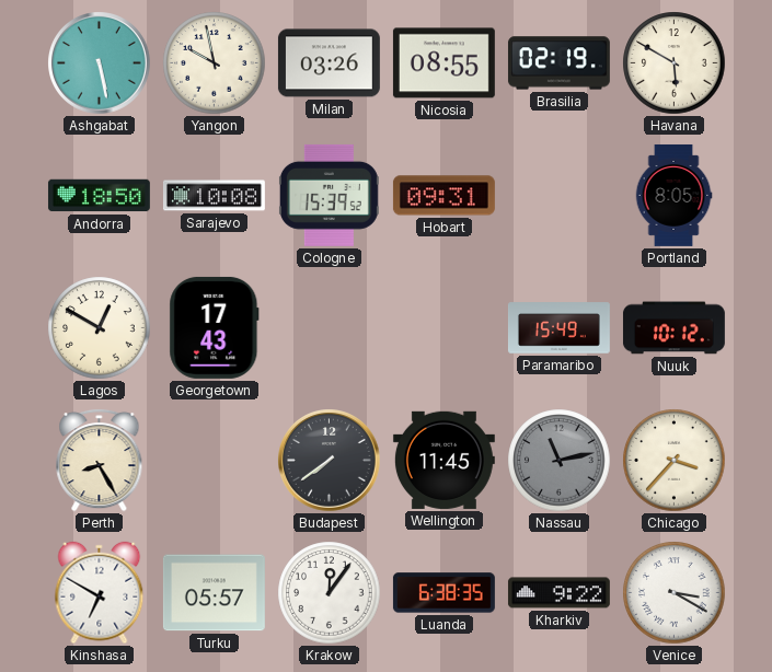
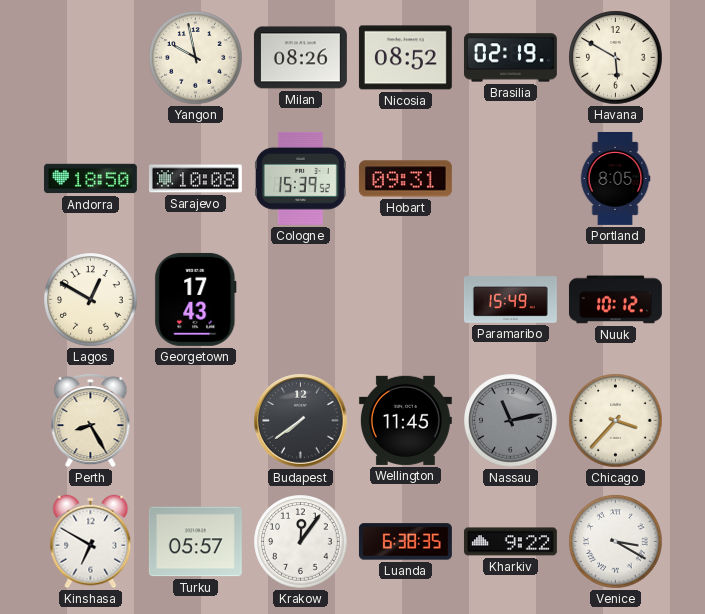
Ashgabat: 5:28 -> none (100, 63)
Milan: 03:26 -> 08:26 (300, 58)
Nicosia: 08:55 -> 08:52 (405, 58)
